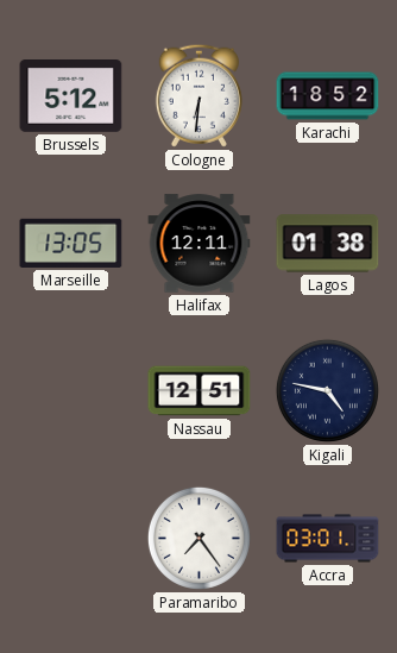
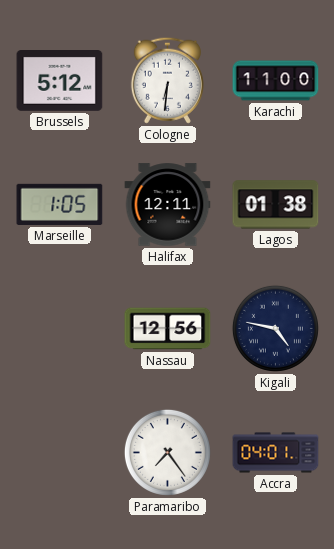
Karachi: 18:52 -> 11:00 (276, 81)
Marseille: 13:05 -> 1:05 (60, 204)
Nassau: 12:51 -> 12:56 (168, 329)
Accra: 03:01 -> 04:01 (276, 453)
